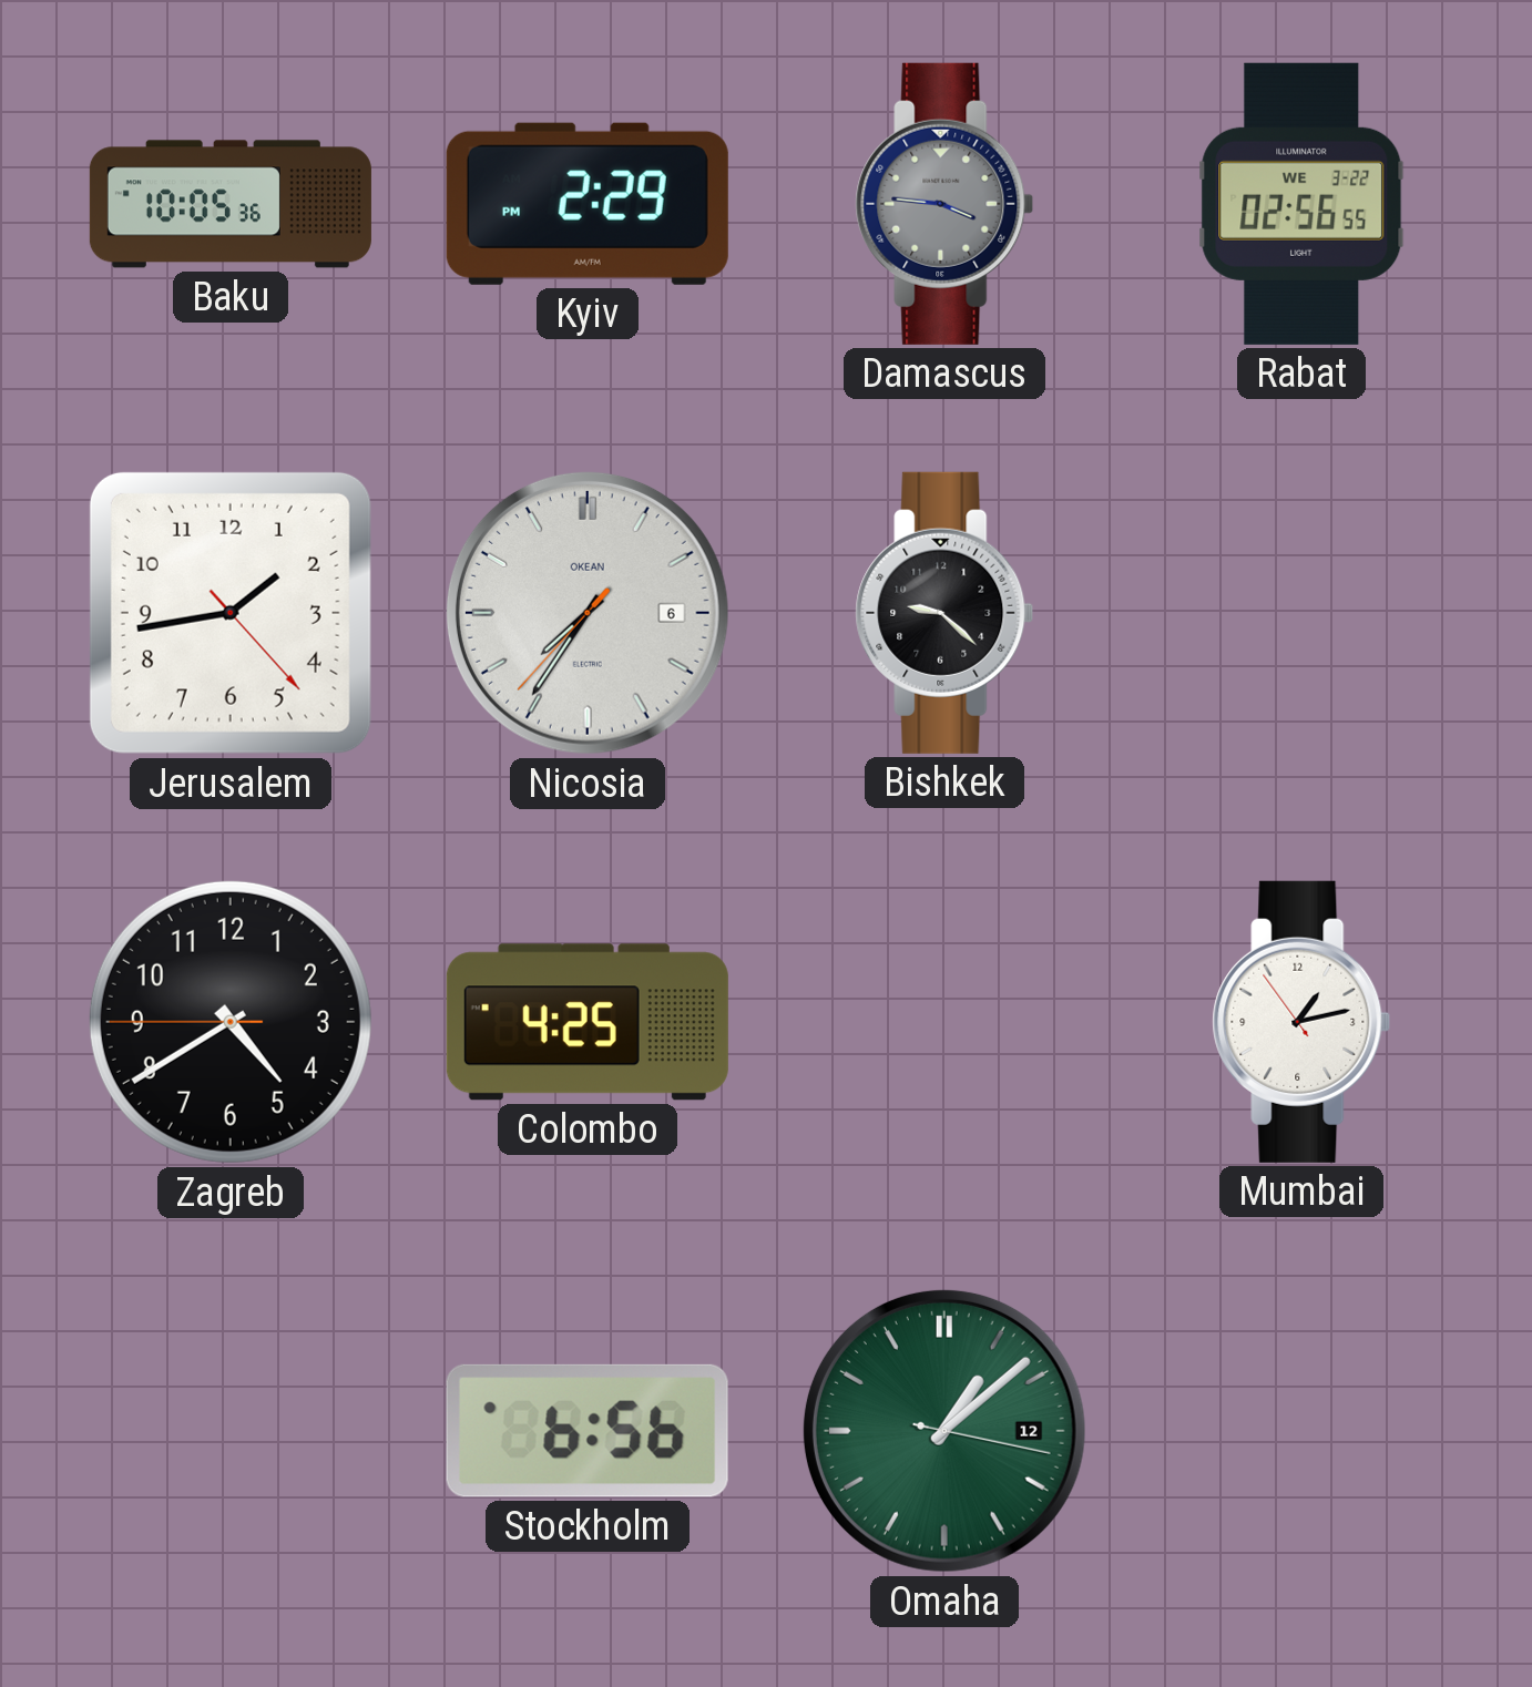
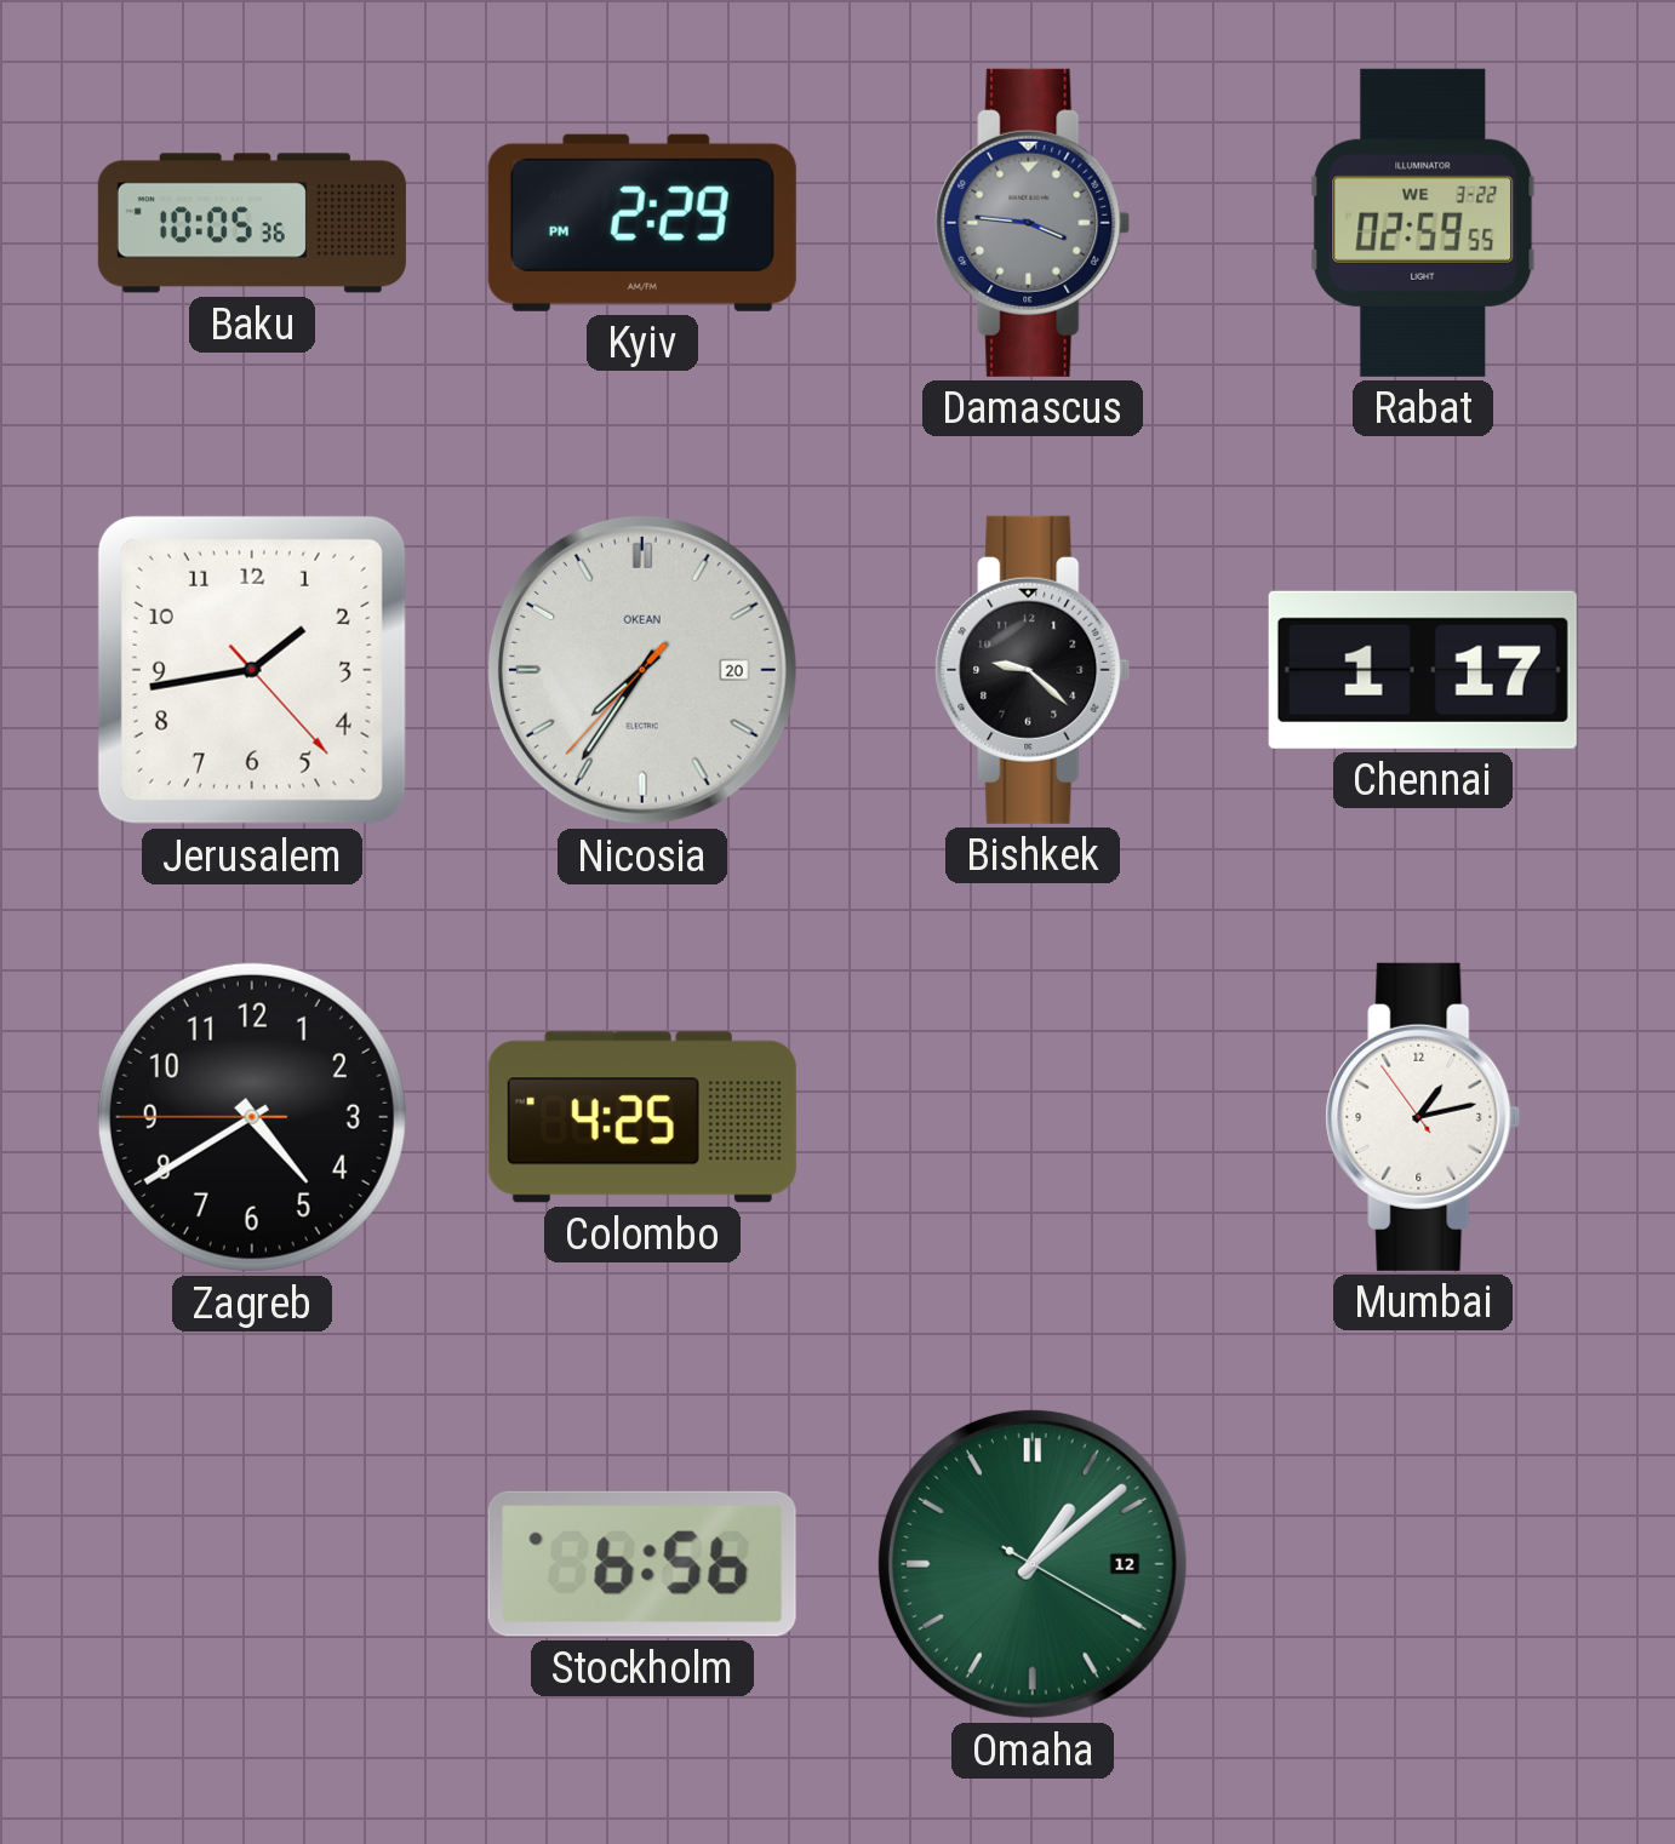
Rabat: 02:56 -> 02:59 (1423, 223)
Nicosia date: 6 -> 20 (642, 670)
Chennai: none -> 1:17 (1423, 670)
Omaha: 1:08:17 -> 1:08:20 (1033, 1564)
